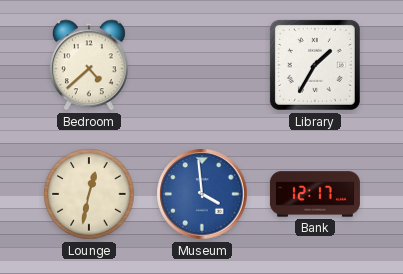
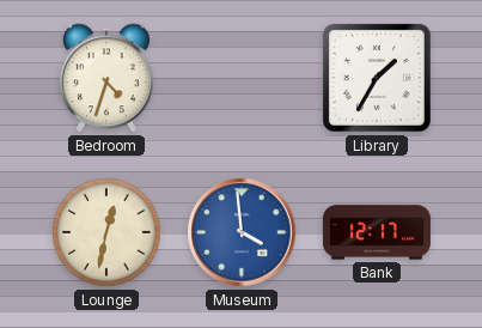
Bedroom: 4:38 -> 4:33 (106, 78)
